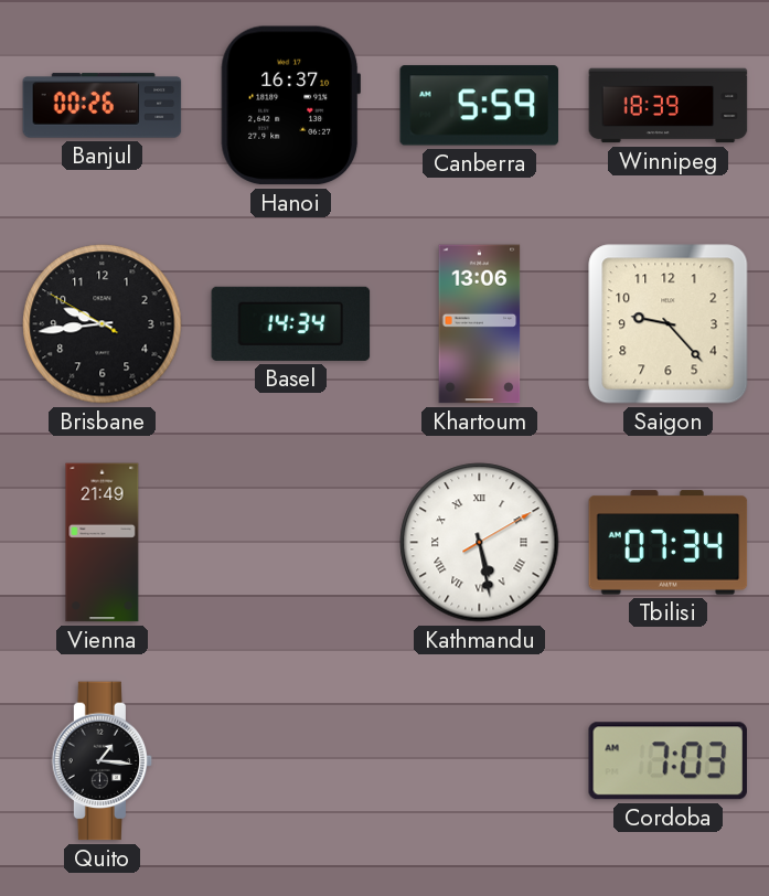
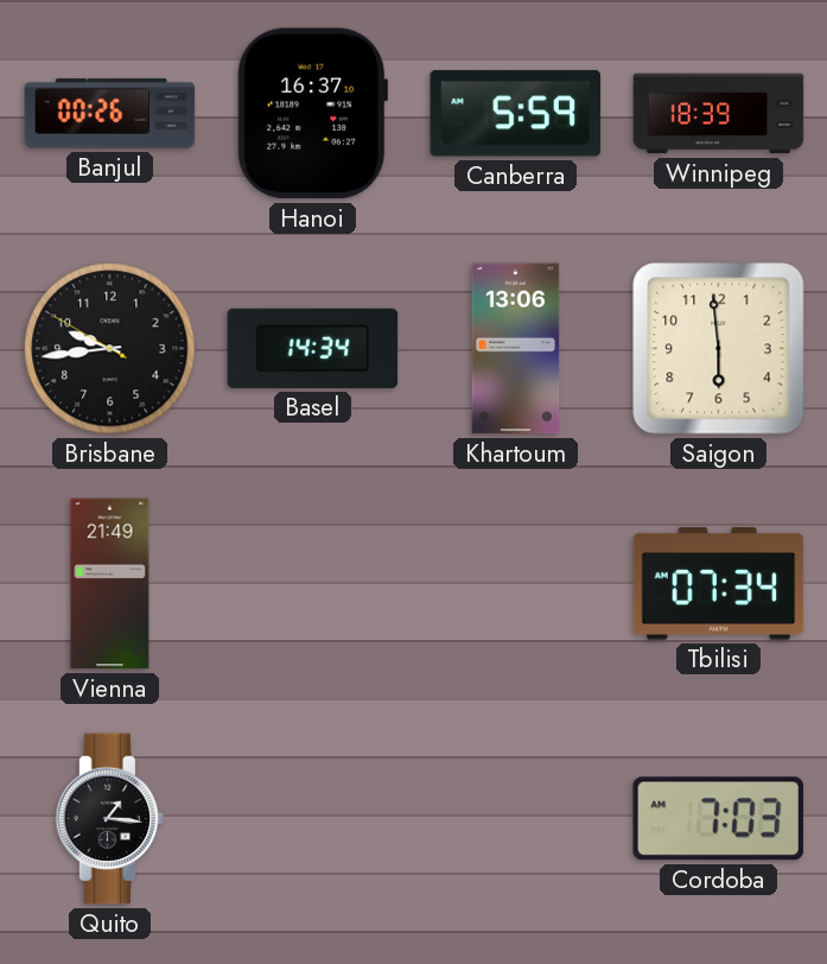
Saigon: 9:23 -> 5:59 (719, 349)
Kathmandu: 5:28 -> none (480, 543)
